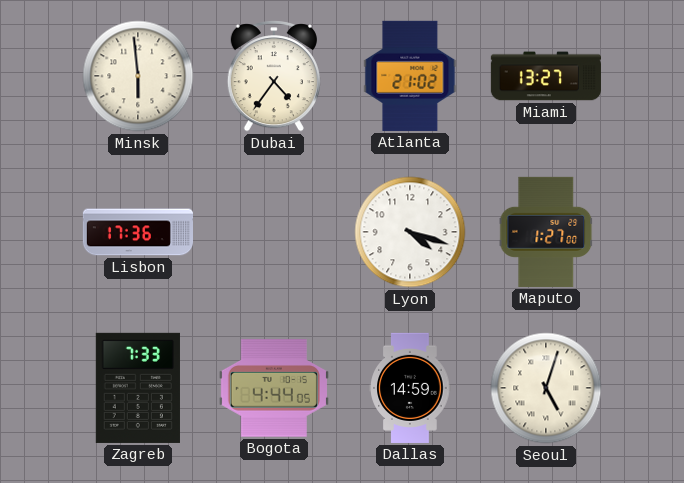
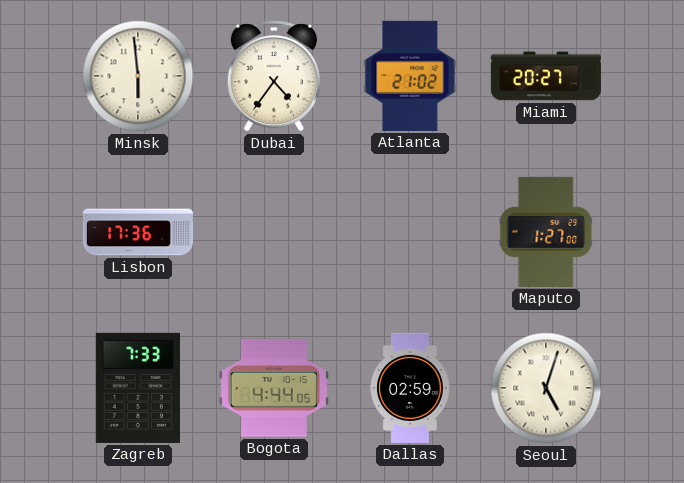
Miami: 13:27 -> 20:27 (546, 76)
Lyon: 4:18 -> none (410, 232)
Dallas: 14:59 -> 02:59 (410, 388)
